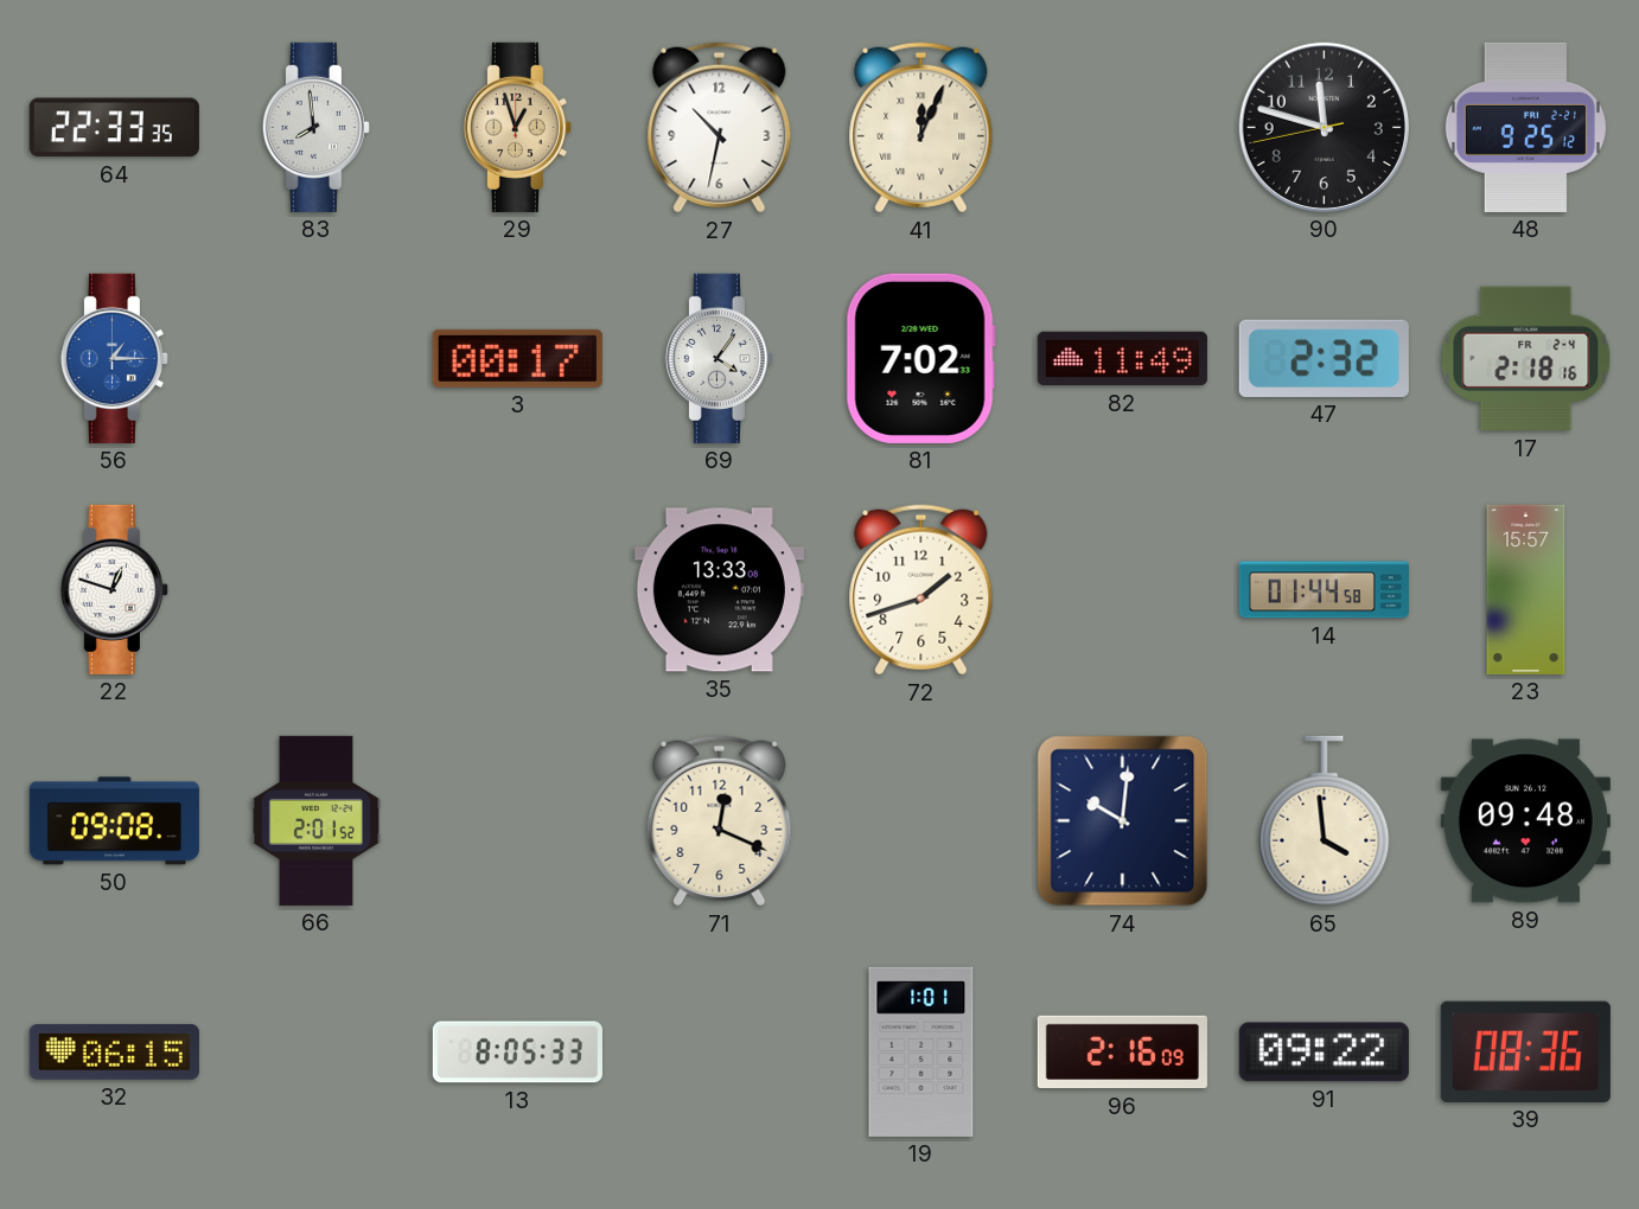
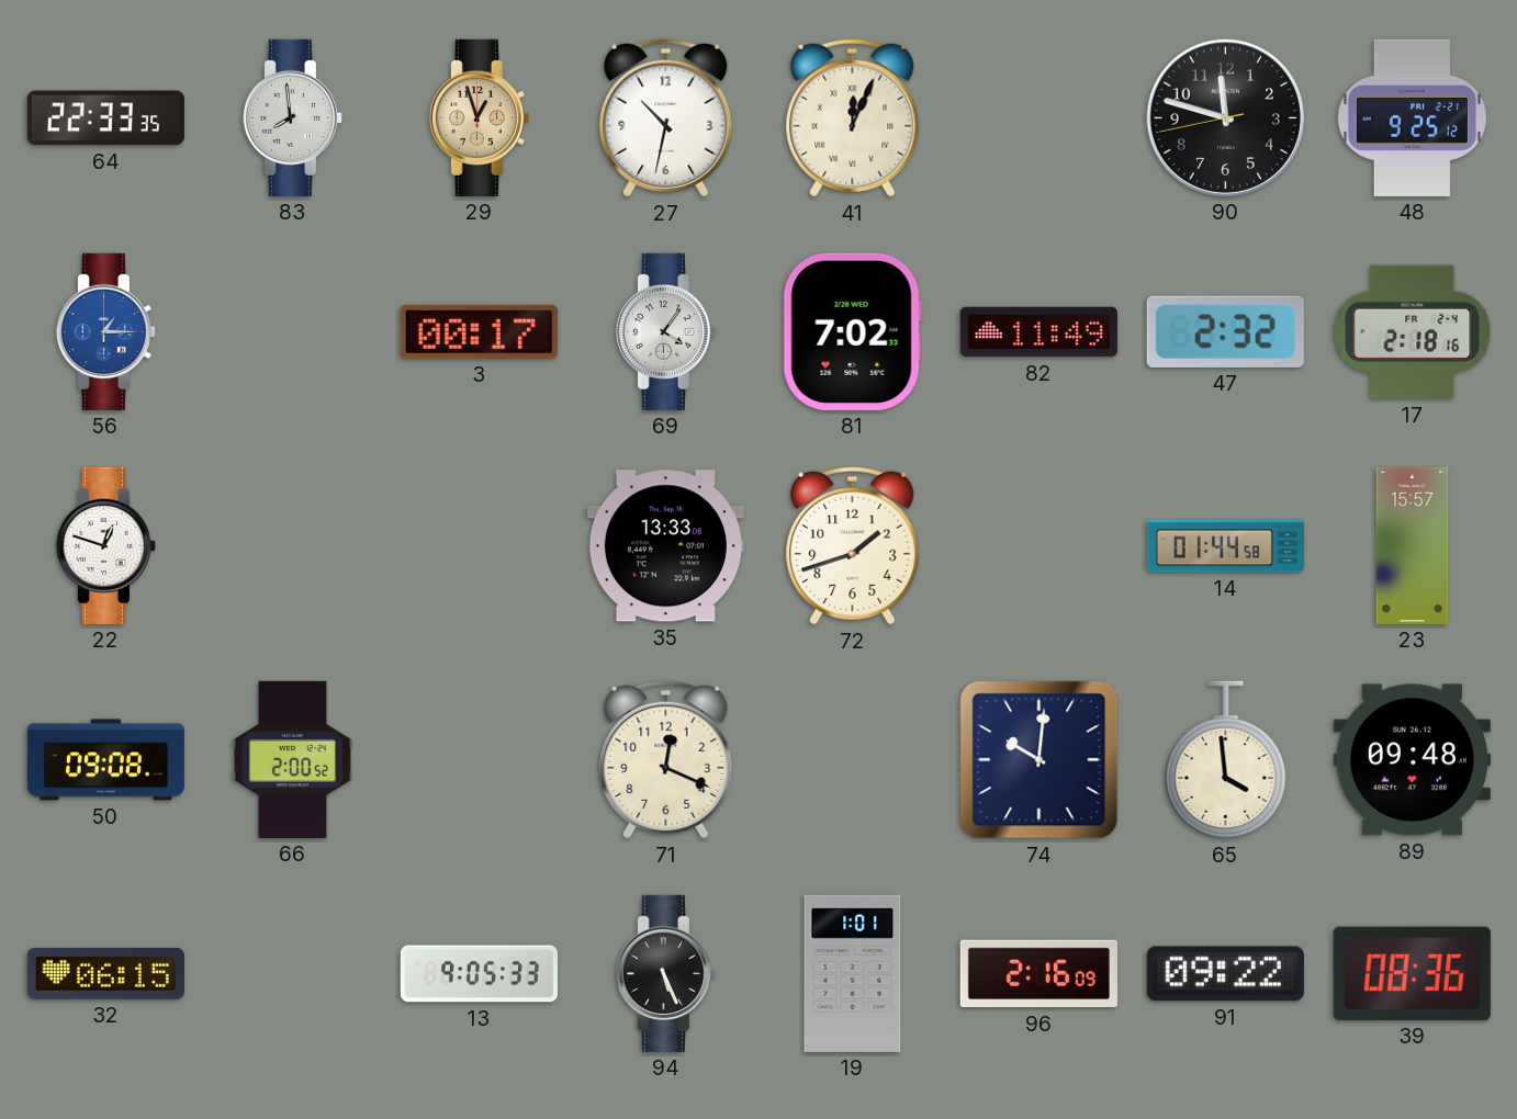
66: 2:01 -> 2:00 (293, 759)
13: 8:05 -> 9:05 (479, 974)
94: none -> 5:26 (665, 973)
